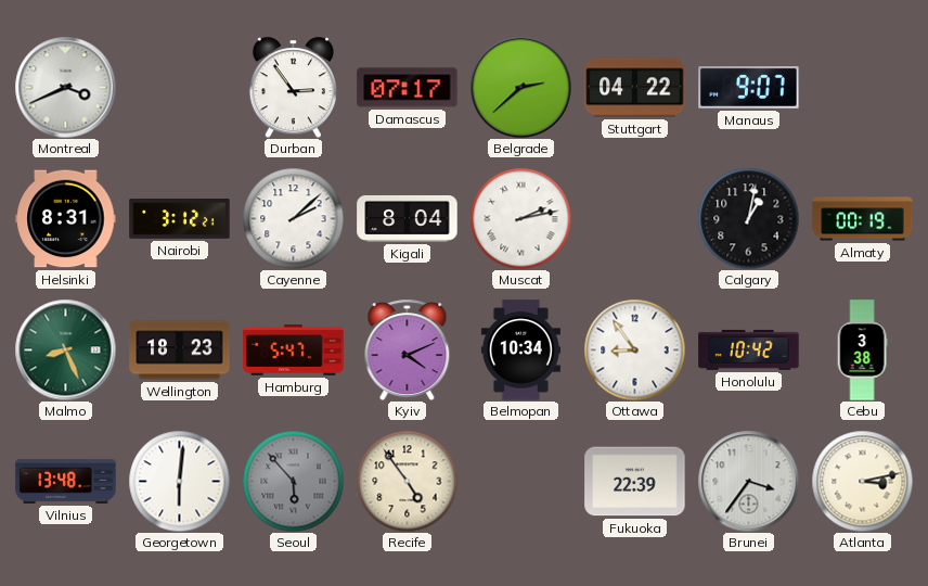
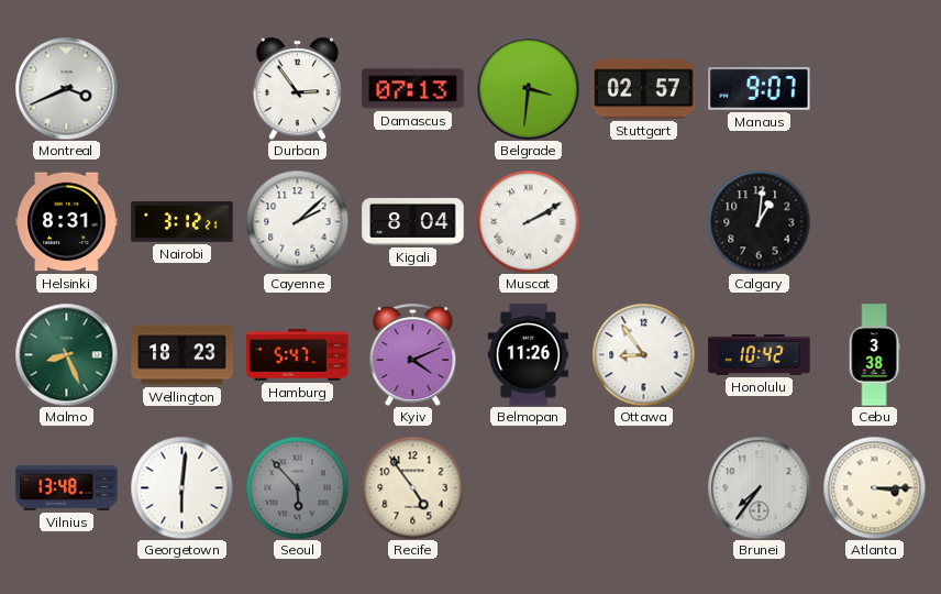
Damascus: 07:17 -> 07:13 (413, 89)
Belgrade: 2:38 -> 3:31 (528, 88)
Stuttgart: 04:22 -> 02:57 (644, 89)
Muscat: 2:13 -> 2:10 (528, 221)
Calgary: 1:02 -> 1:01 (759, 221)
Almaty: 00:19 -> none (863, 219)
Belmopan: 10:34 -> 11:26 (528, 355)
Fukuoka: 22:39 -> none (635, 482)
Brunei: 3:36 -> 7:36 (759, 487)
Atlanta: 3:13 -> 3:15 (874, 487)
